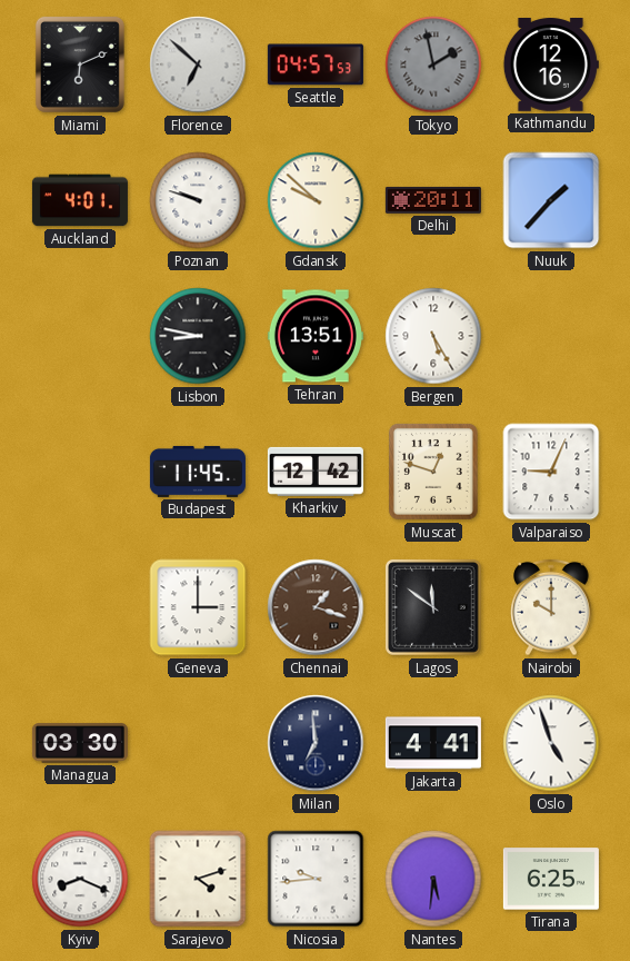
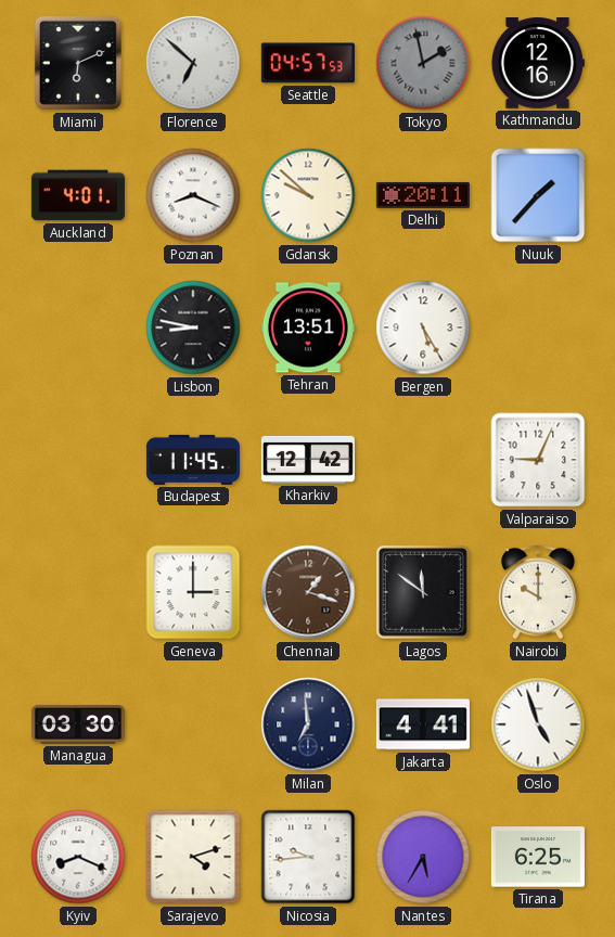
Poznan: 9:48 -> 8:19 (193, 195)
Muscat: 12:48 -> none (433, 472)
Nantes: 5:31 -> 5:35 (423, 857)
